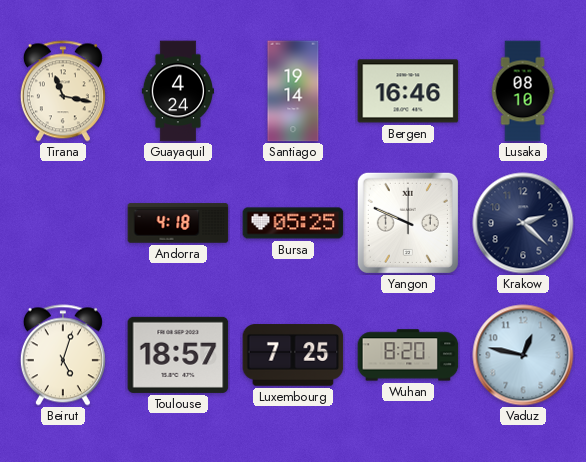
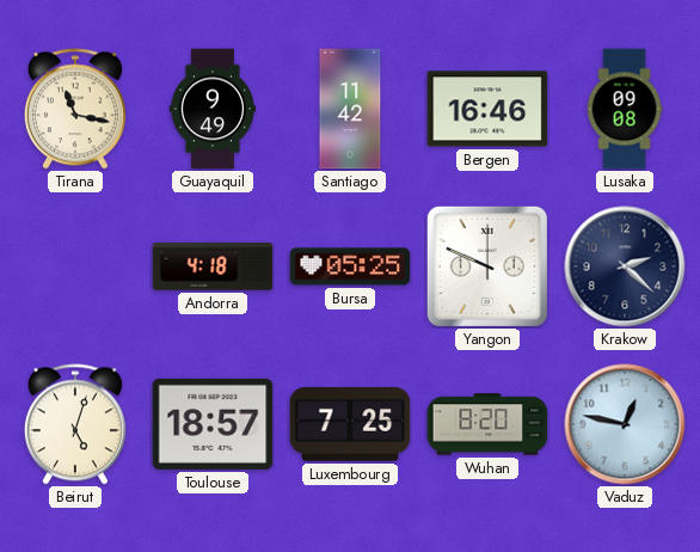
Guayaquil: 4:24 -> 9:49 (211, 109)
Santiago: 19:14 -> 11:42 (350, 109)
Lusaka: 08:10 -> 09:08 (625, 109)
